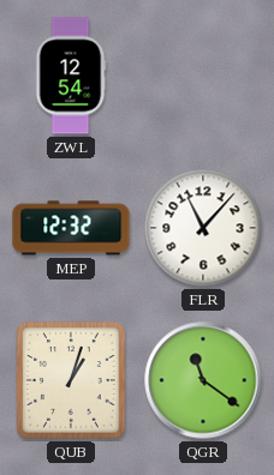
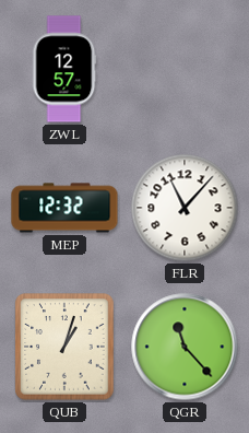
ZWL: 12:54 -> 12:57 (64, 69)
QGR: 11:21 -> 11:23 (185, 347)
